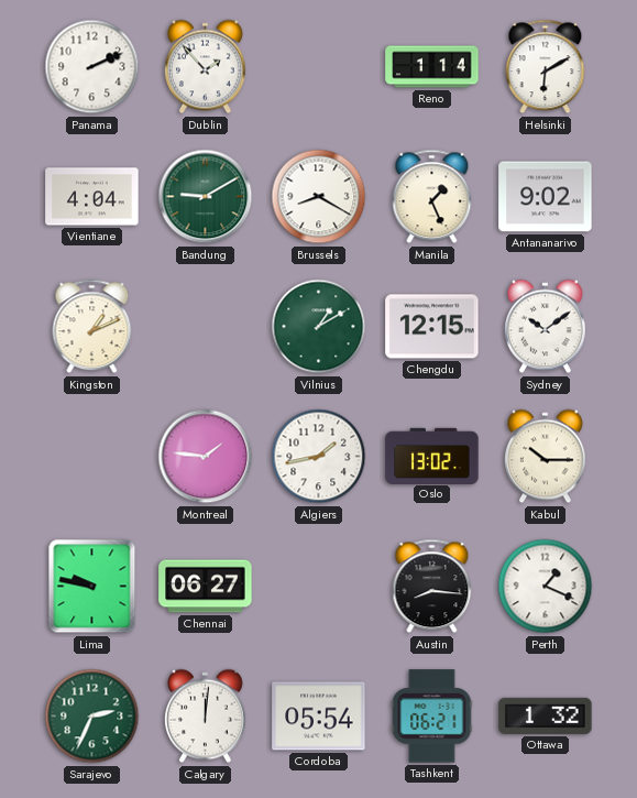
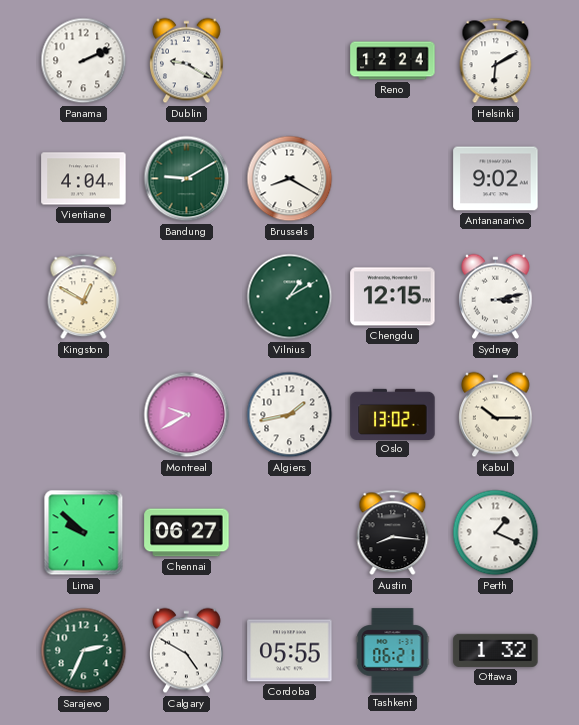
Dublin: 1:53 -> 9:20 (187, 61)
Reno: 1:14 -> 12:24 (393, 61)
Manila: 1:26 -> none (432, 197)
Kingston: 1:11 -> 12:50 (84, 297)
Sydney: 10:09 -> 3:13 (496, 297)
Montreal: 1:46 -> 9:40 (187, 415)
Lima: 9:47 -> 9:52 (84, 533)
Calgary: 12:01 -> 4:50 (187, 651)
Cordoba: 05:54 -> 05:55 (290, 651)
